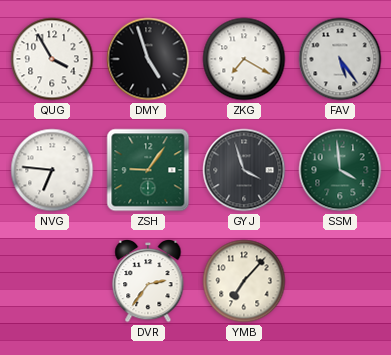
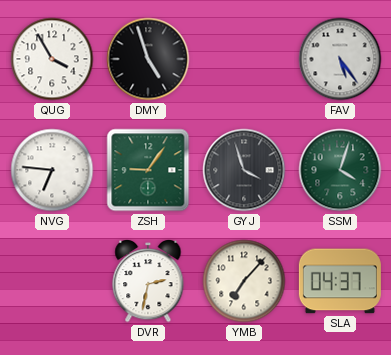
ZKG: 7:20 -> none (244, 59)
SSM: 3:59 -> 4:03 (340, 170)
DVR: 2:36 -> 2:32 (148, 282)
SLA: none -> 04:37 (340, 281)
